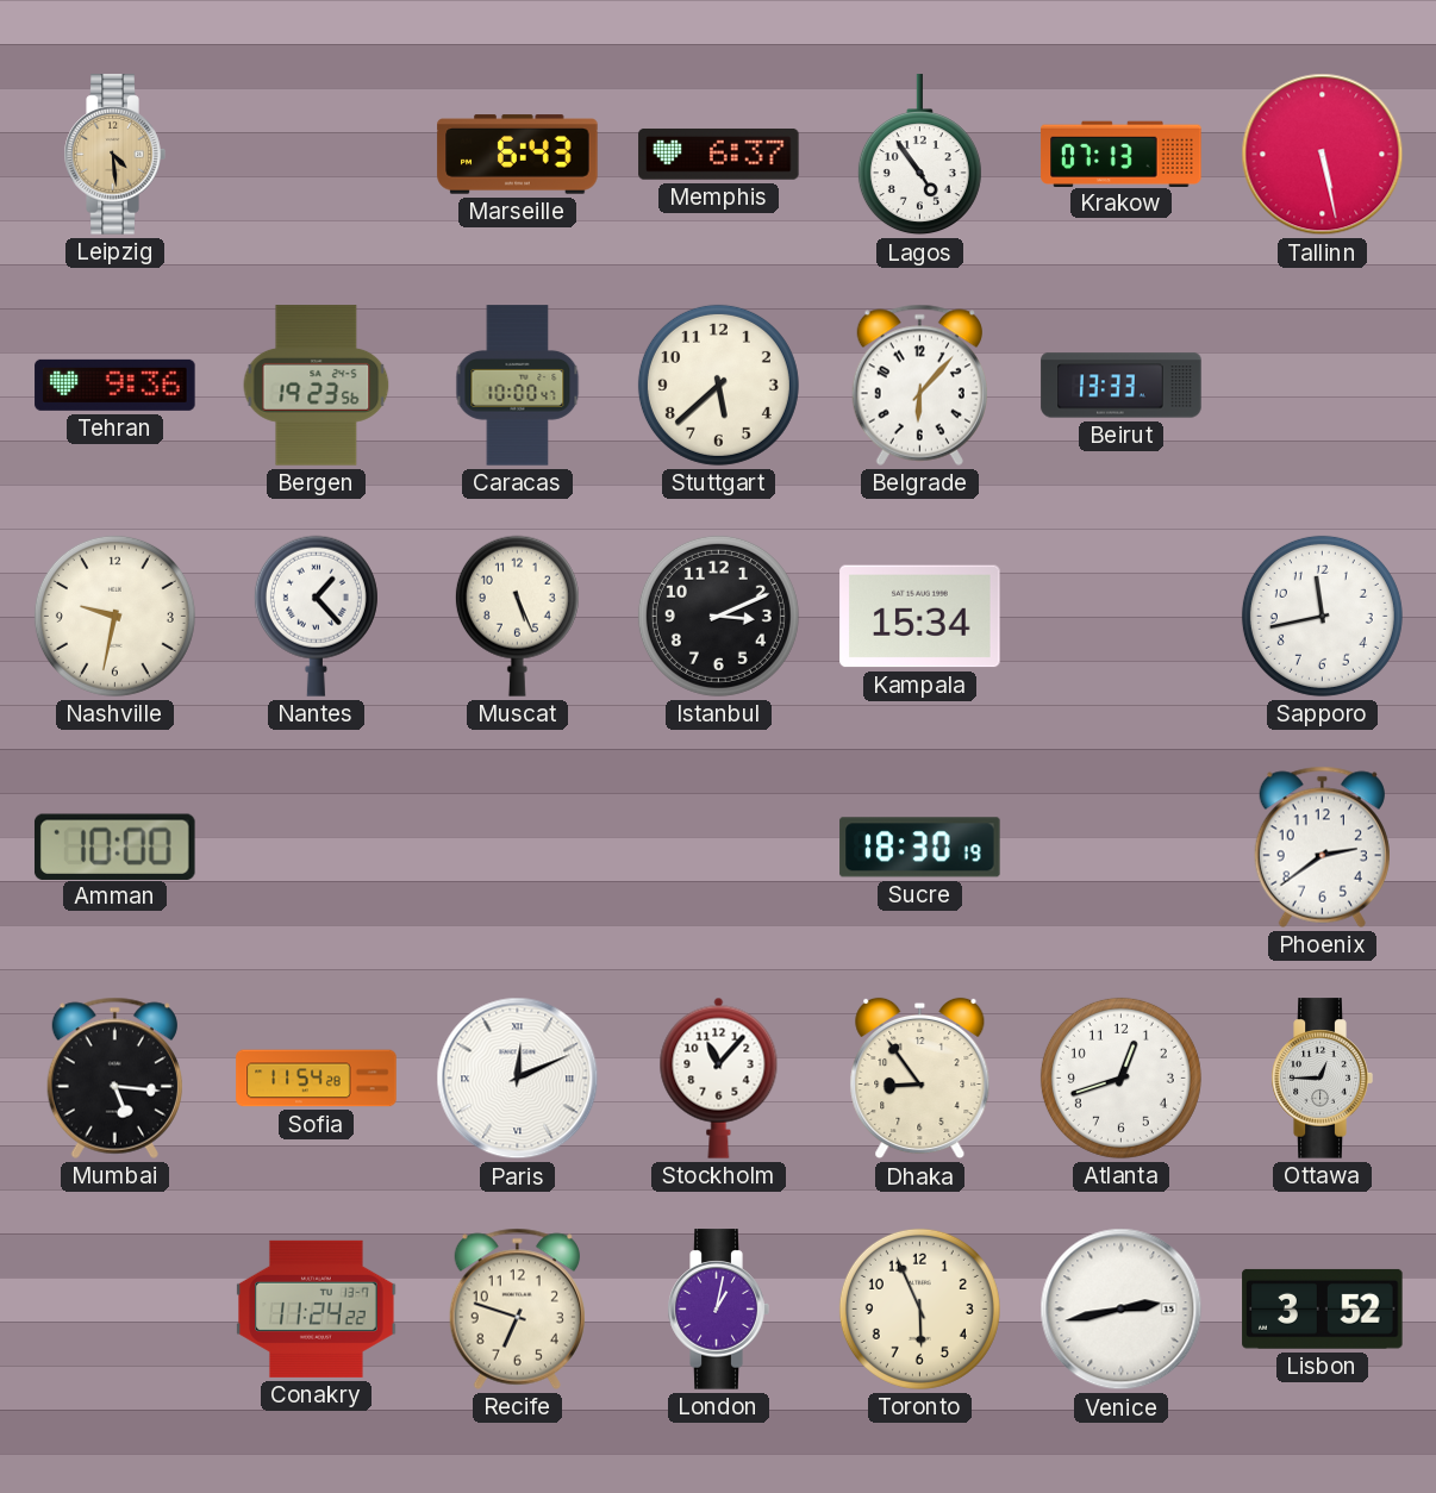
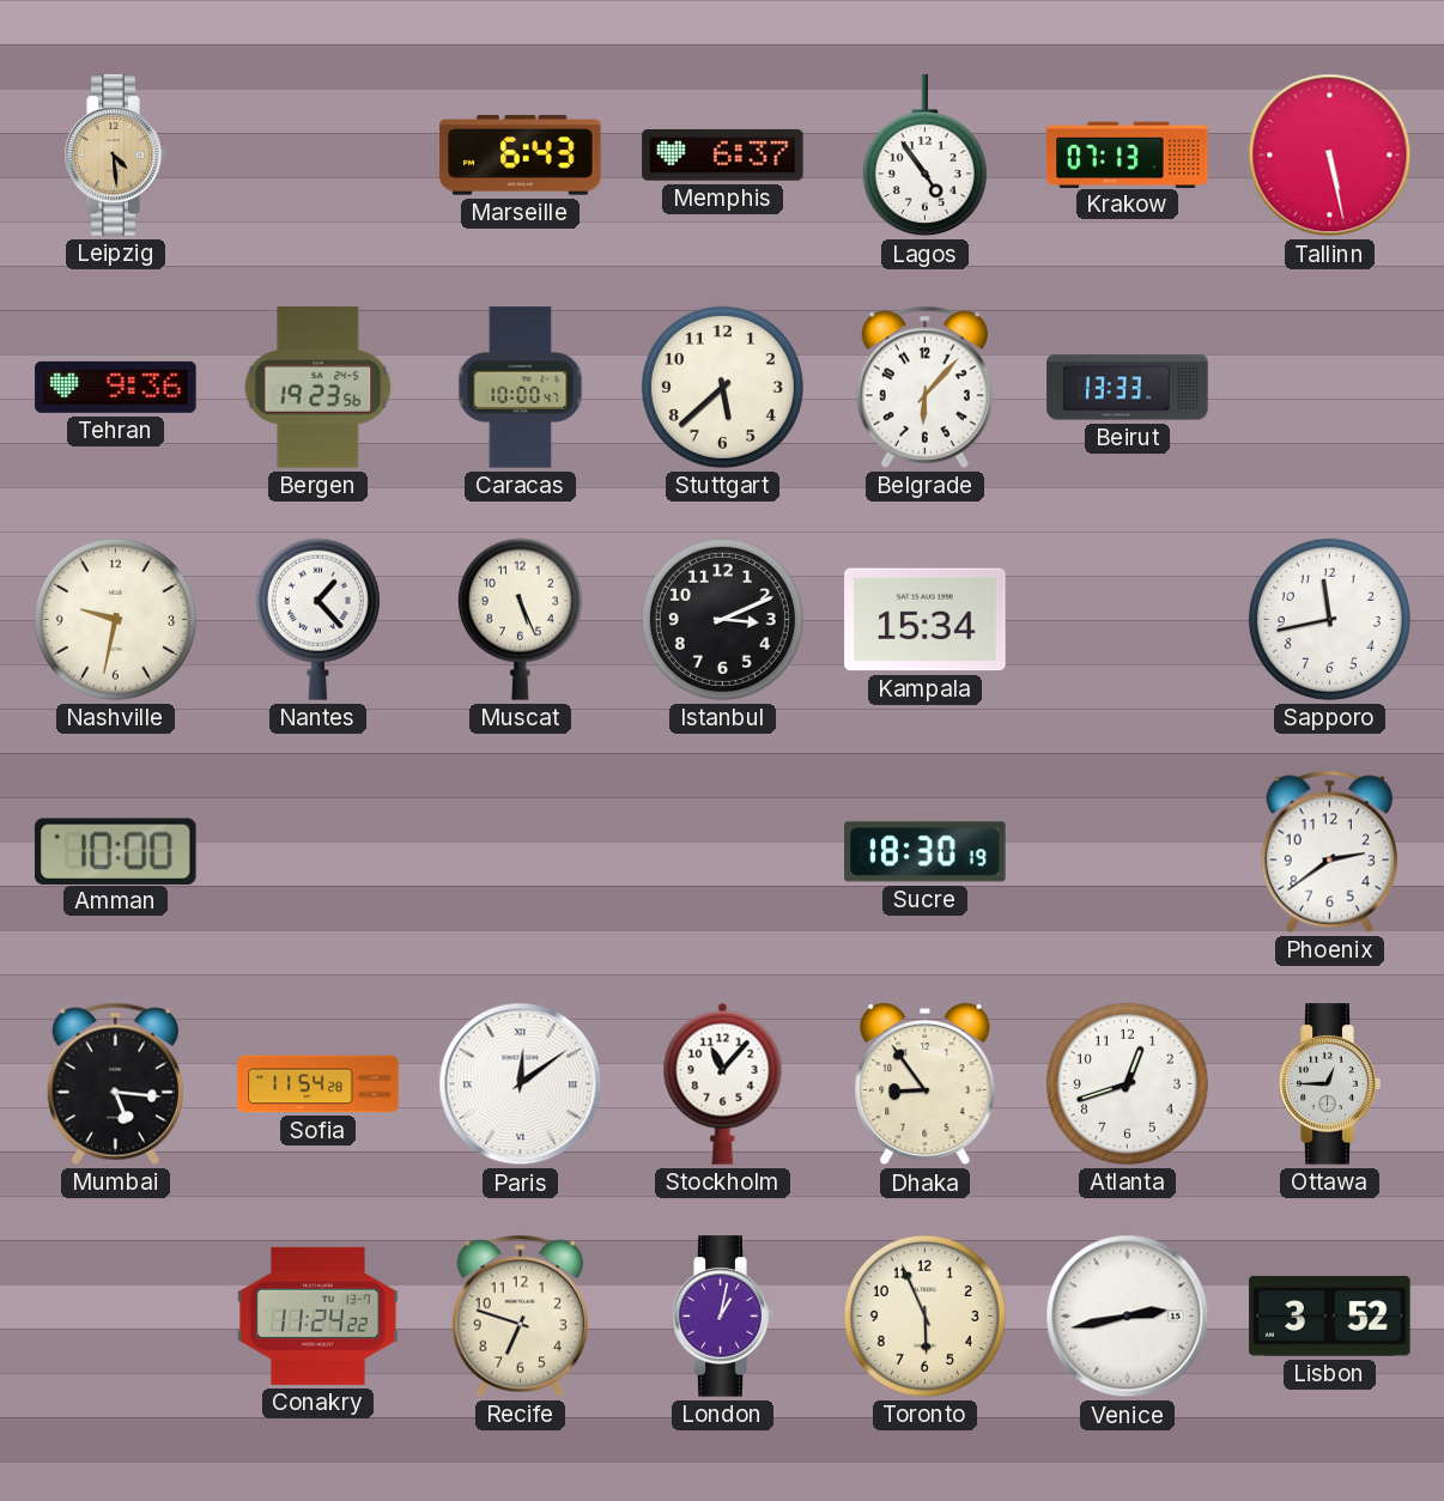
Paris: 12:11 -> 12:09 (521, 1084)
